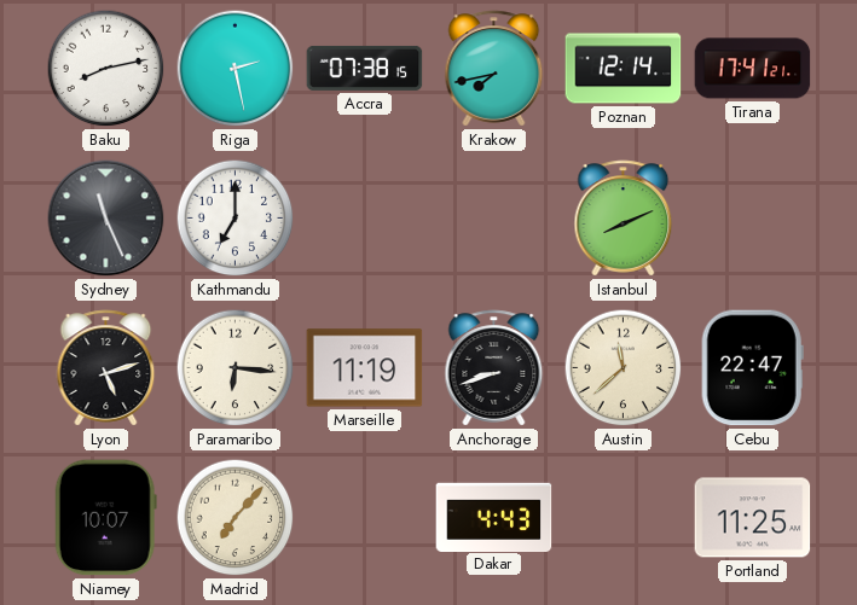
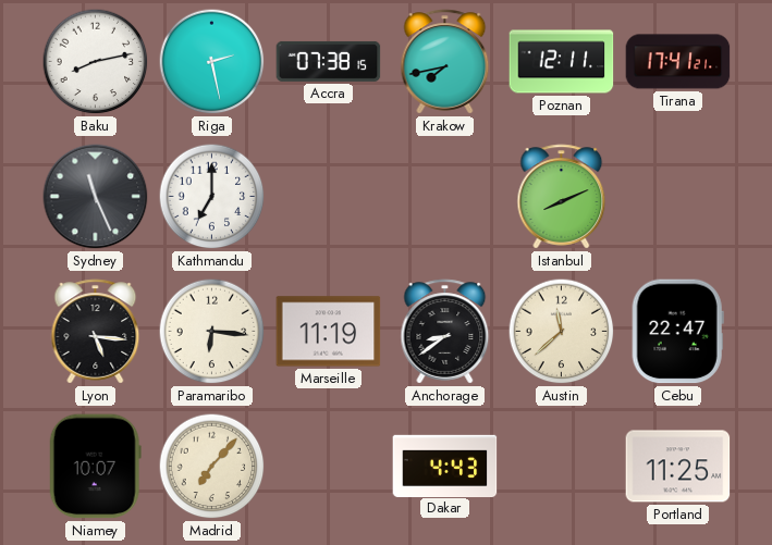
Poznan: 12:14 -> 12:11 (562, 62)
Lyon: 5:12 -> 5:16 (96, 332)
Anchorage: 8:42 -> 8:39 (445, 332)
